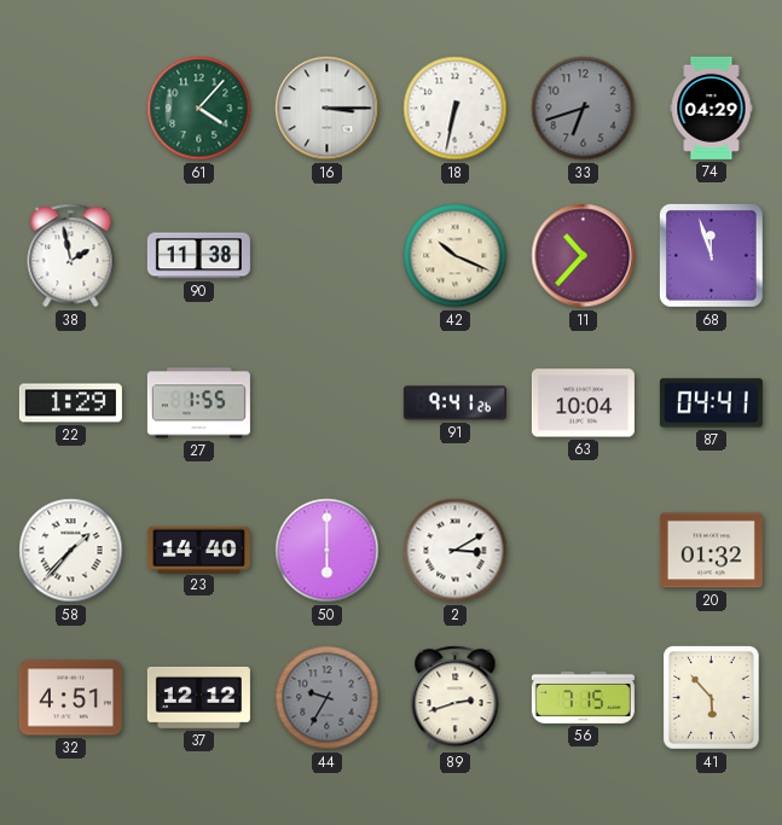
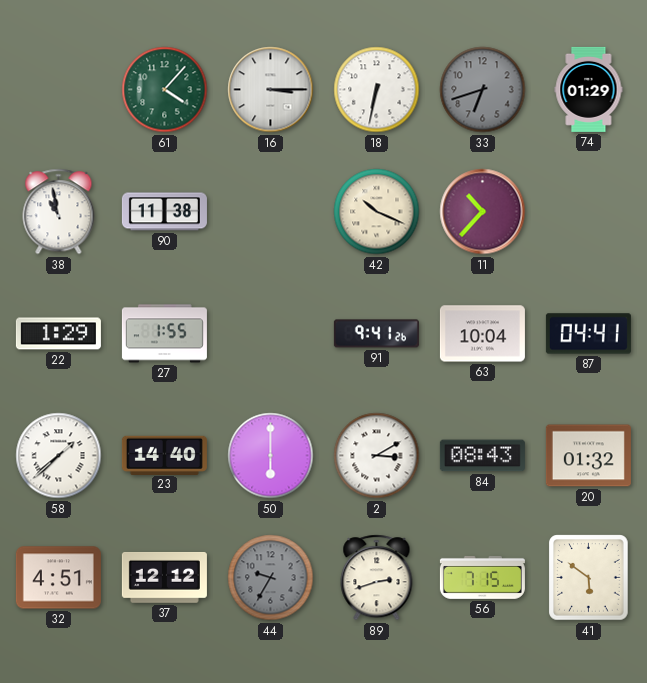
74: 04:29 -> 01:29 (589, 89)
38: 1:58 -> 10:58 (59, 212)
68: 11:57 -> none (711, 255)
58: 1:37 -> 1:38 (59, 456)
84: none -> 08:43 (482, 456)
41: 5:53 -> 5:51 (589, 578)
